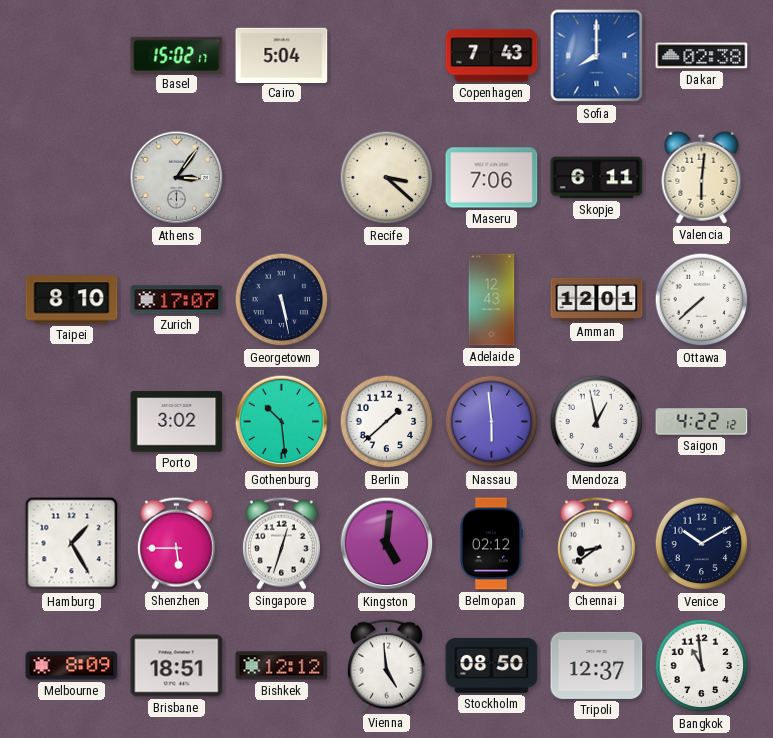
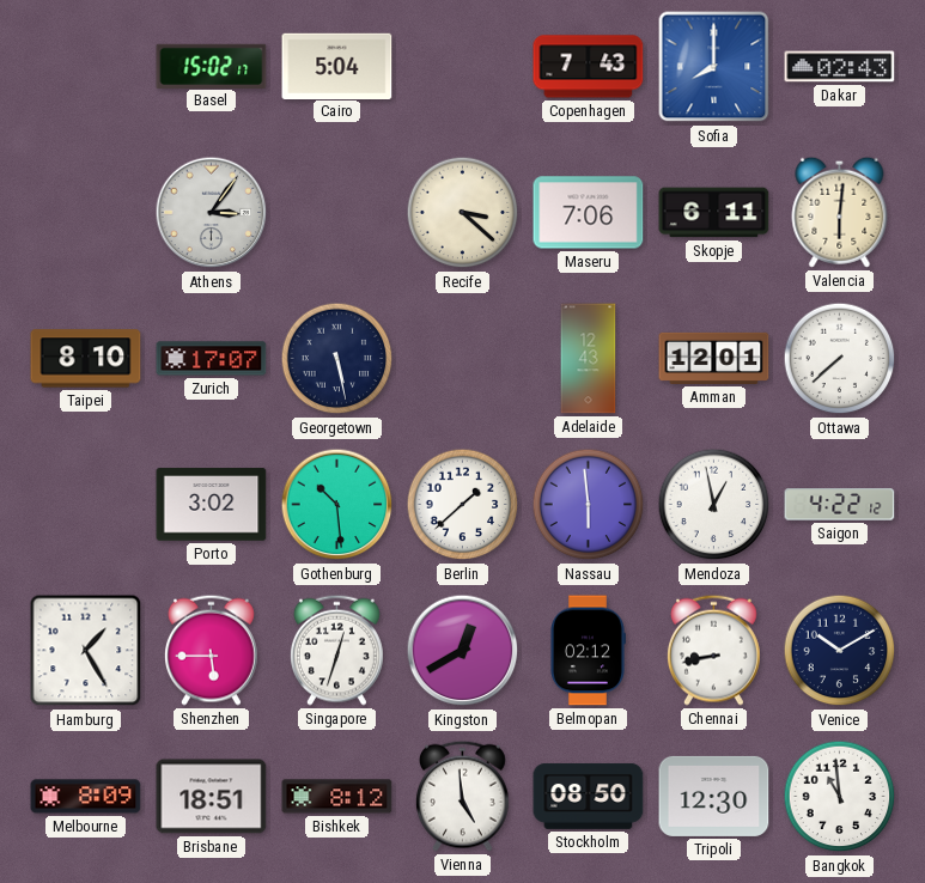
Dakar: 02:38 -> 02:43 (840, 67)
Kingston: 5:01 -> 12:40 (463, 651)
Chennai: 8:39 -> 8:43 (713, 650)
Bishkek: 12:12 -> 8:12 (337, 797)
Tripoli: 12:37 -> 12:30 (714, 796)
